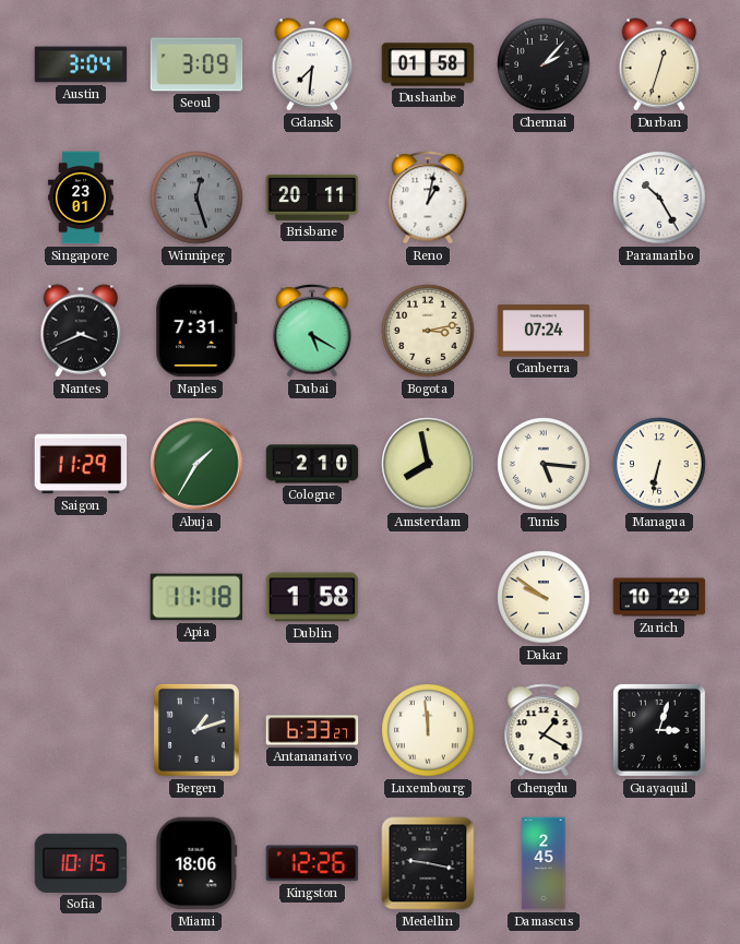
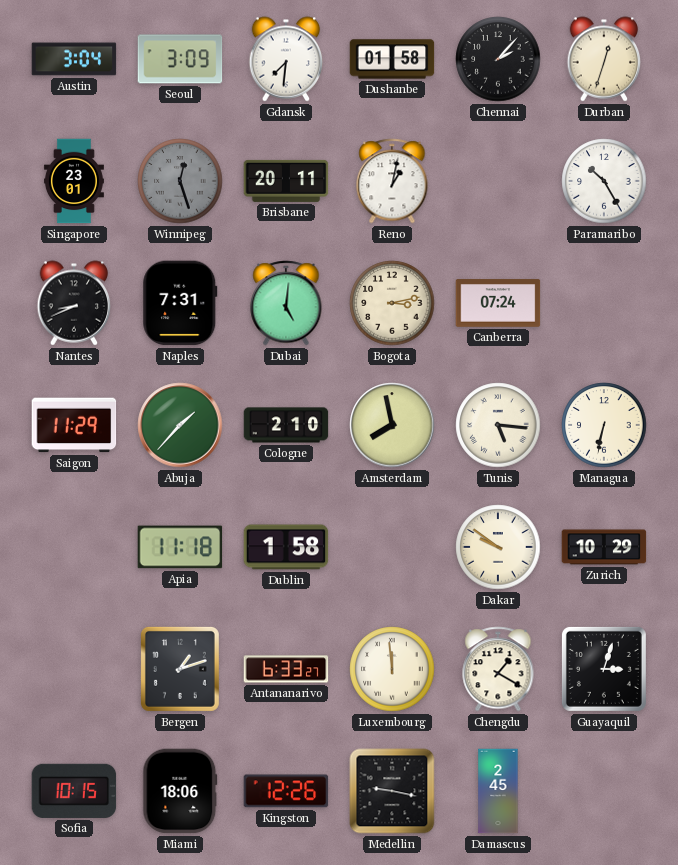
Nantes: 3:41 -> 8:41 (74, 303)
Dubai: 5:20 -> 5:01 (286, 303)
Abuja: 1:35 -> 1:37 (180, 425)
